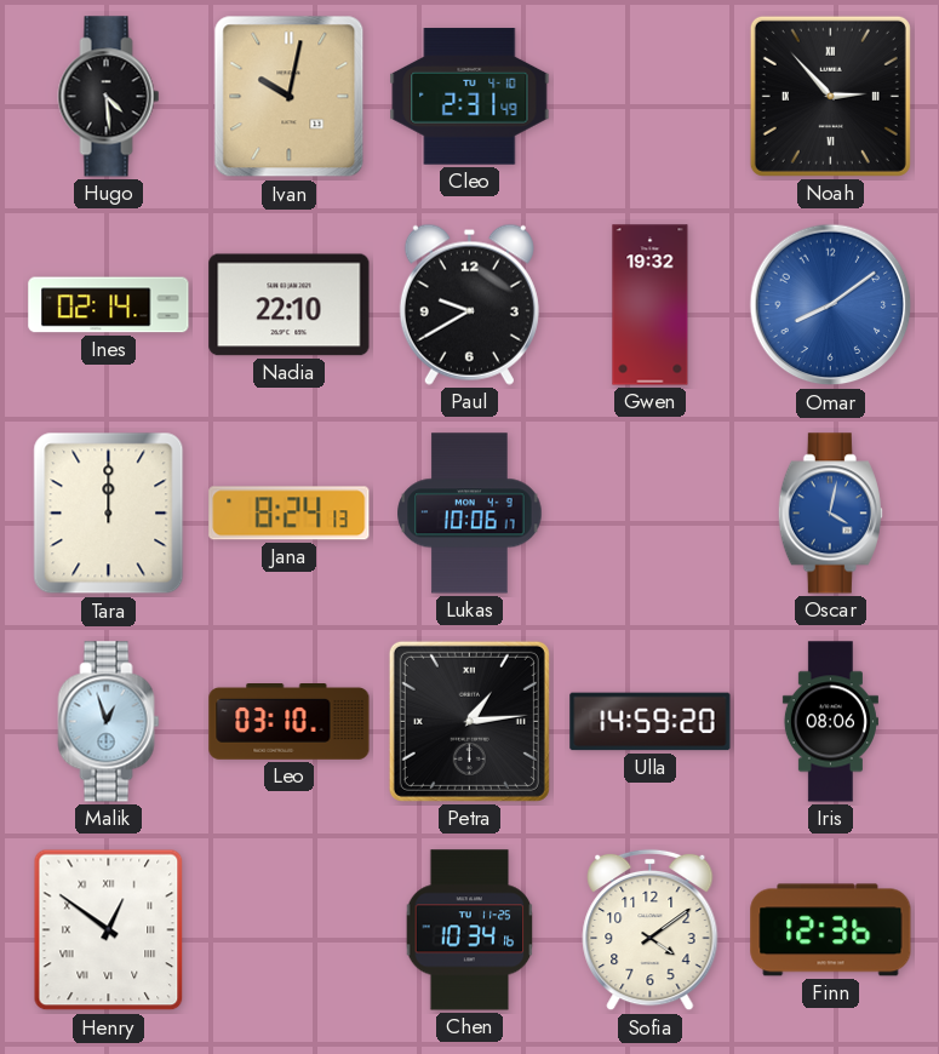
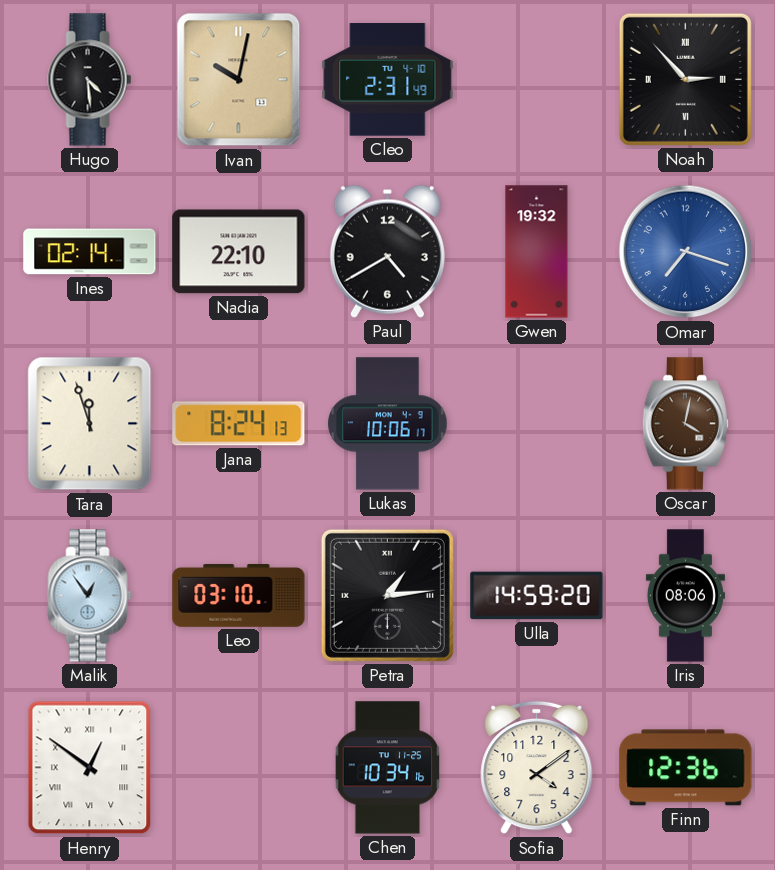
Paul: 9:40 -> 4:40 (387, 251)
Omar: 8:09 -> 7:18 (686, 252)
Tara: 12:00 -> 11:57 (90, 424)
Oscar dial: blue -> brown (685, 424)
Malik: 12:57 -> 12:54 (90, 596)
